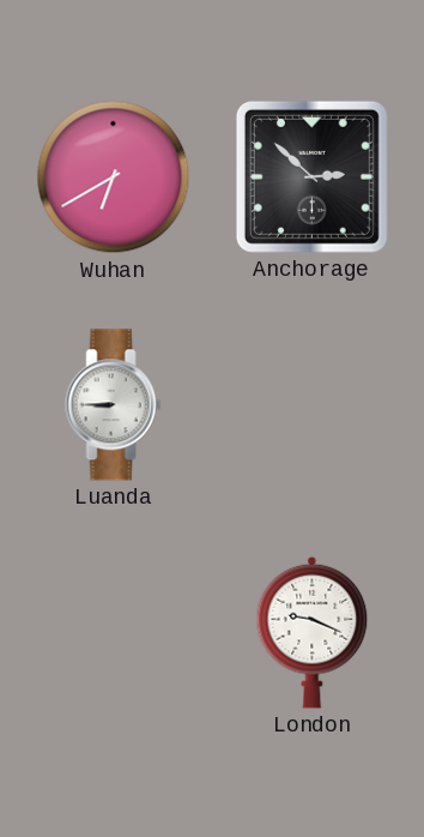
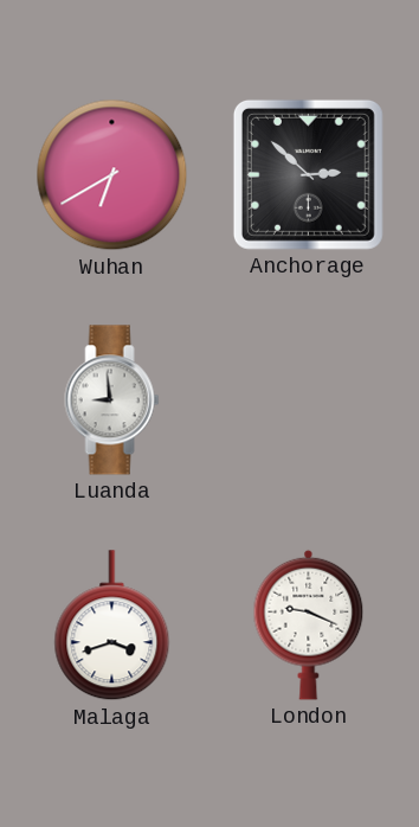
Luanda: 8:45 -> 8:59 (112, 400)
Malaga: none -> 3:42 (112, 626)
